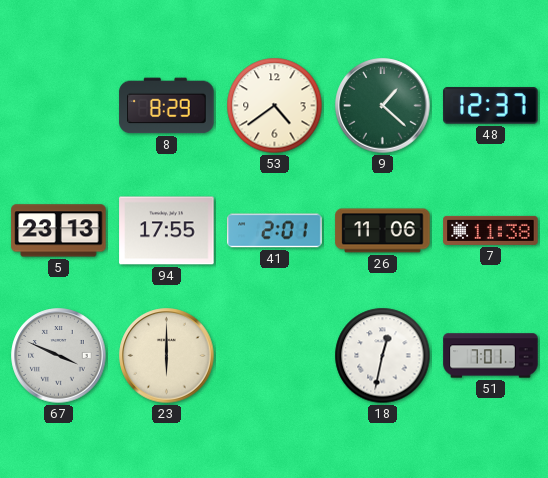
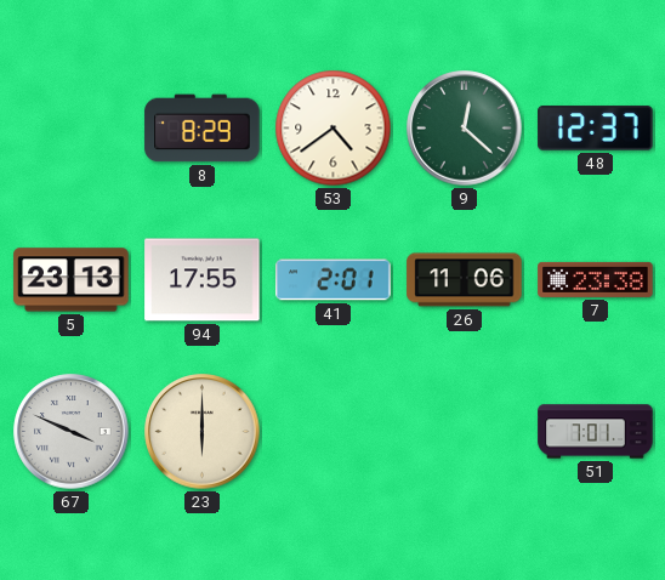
9: 1:22 -> 12:22 (465, 129)
7: 11:38 -> 23:38 (596, 279)
18: 12:32 -> none (383, 356)
